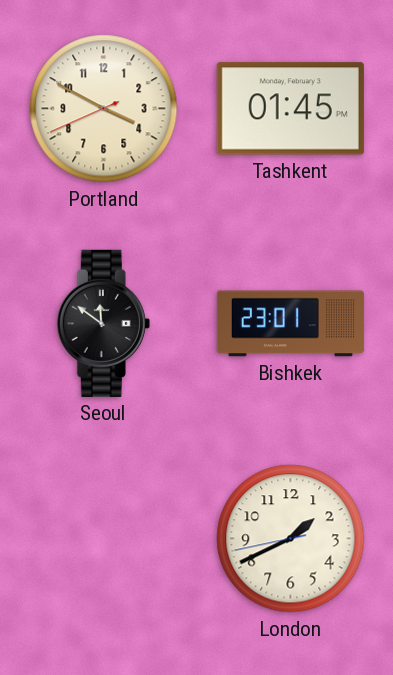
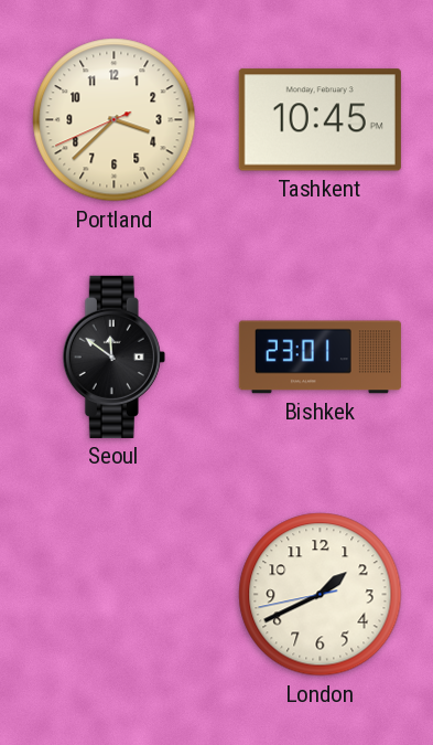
Portland: 3:49 -> 3:37 (115, 120)
Tashkent: 01:45 -> 10:45 (320, 120)
